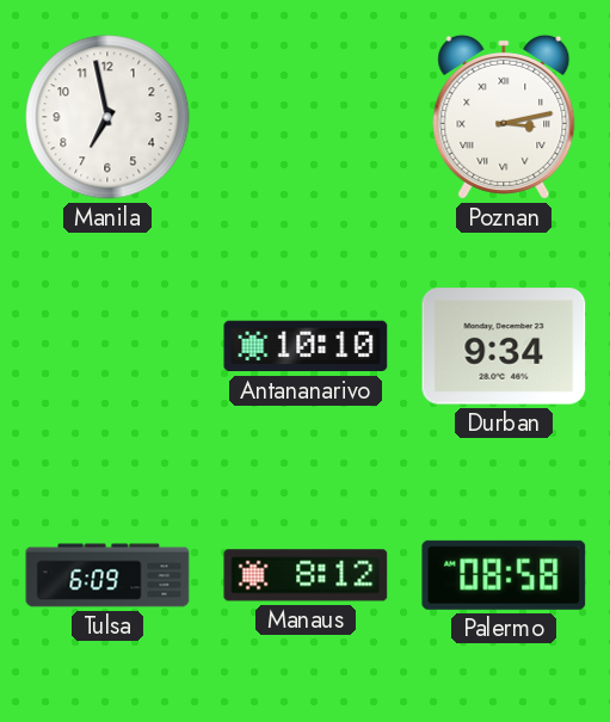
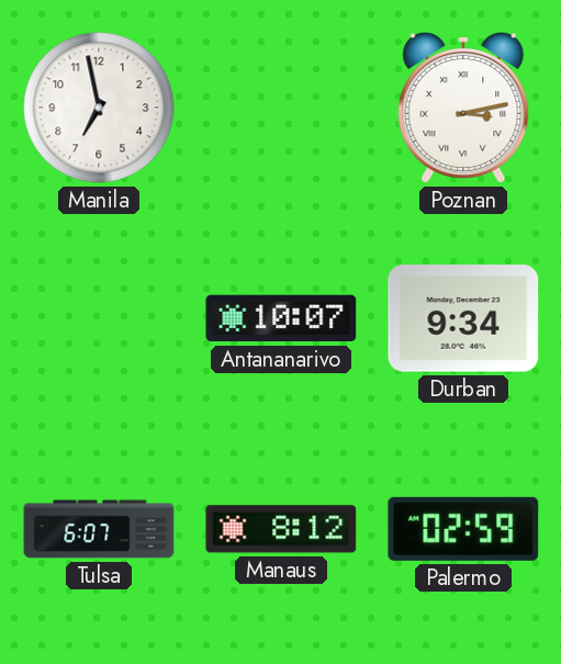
Antananarivo: 10:10 -> 10:07 (281, 318)
Tulsa: 6:09 -> 6:07 (99, 529)
Palermo: 08:58 -> 02:59 (463, 529)
